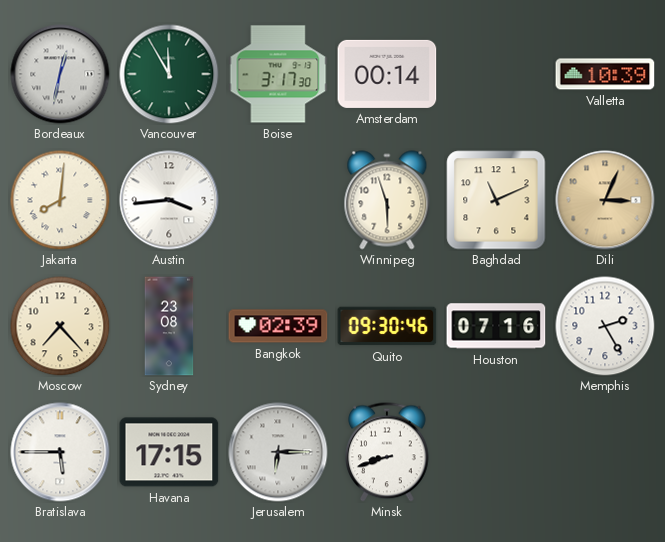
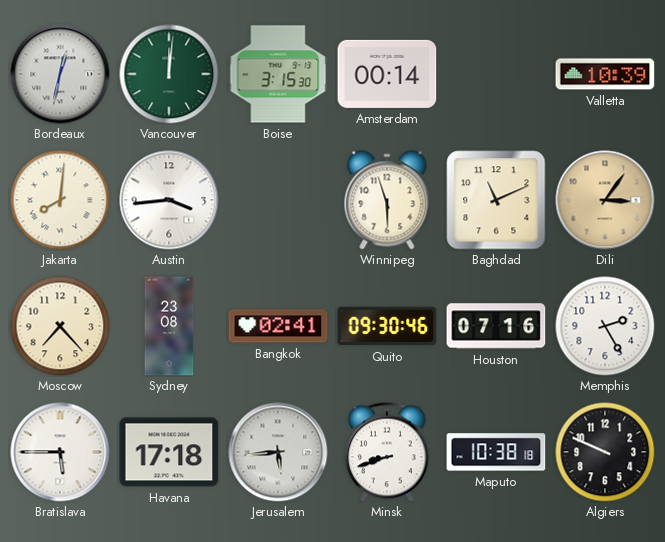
Vancouver: 11:55 -> 12:01 (169, 74)
Boise: 3:17 -> 3:15 (278, 74)
Dili: 3:04 -> 3:06 (605, 200)
Bangkok: 02:39 -> 02:41 (278, 326)
Havana: 17:15 -> 17:18 (169, 452)
Jerusalem: 6:15 -> 5:44 (278, 452)
Maputo: none -> 10:38 (496, 452)
Algiers: none -> 9:49 (605, 452)
